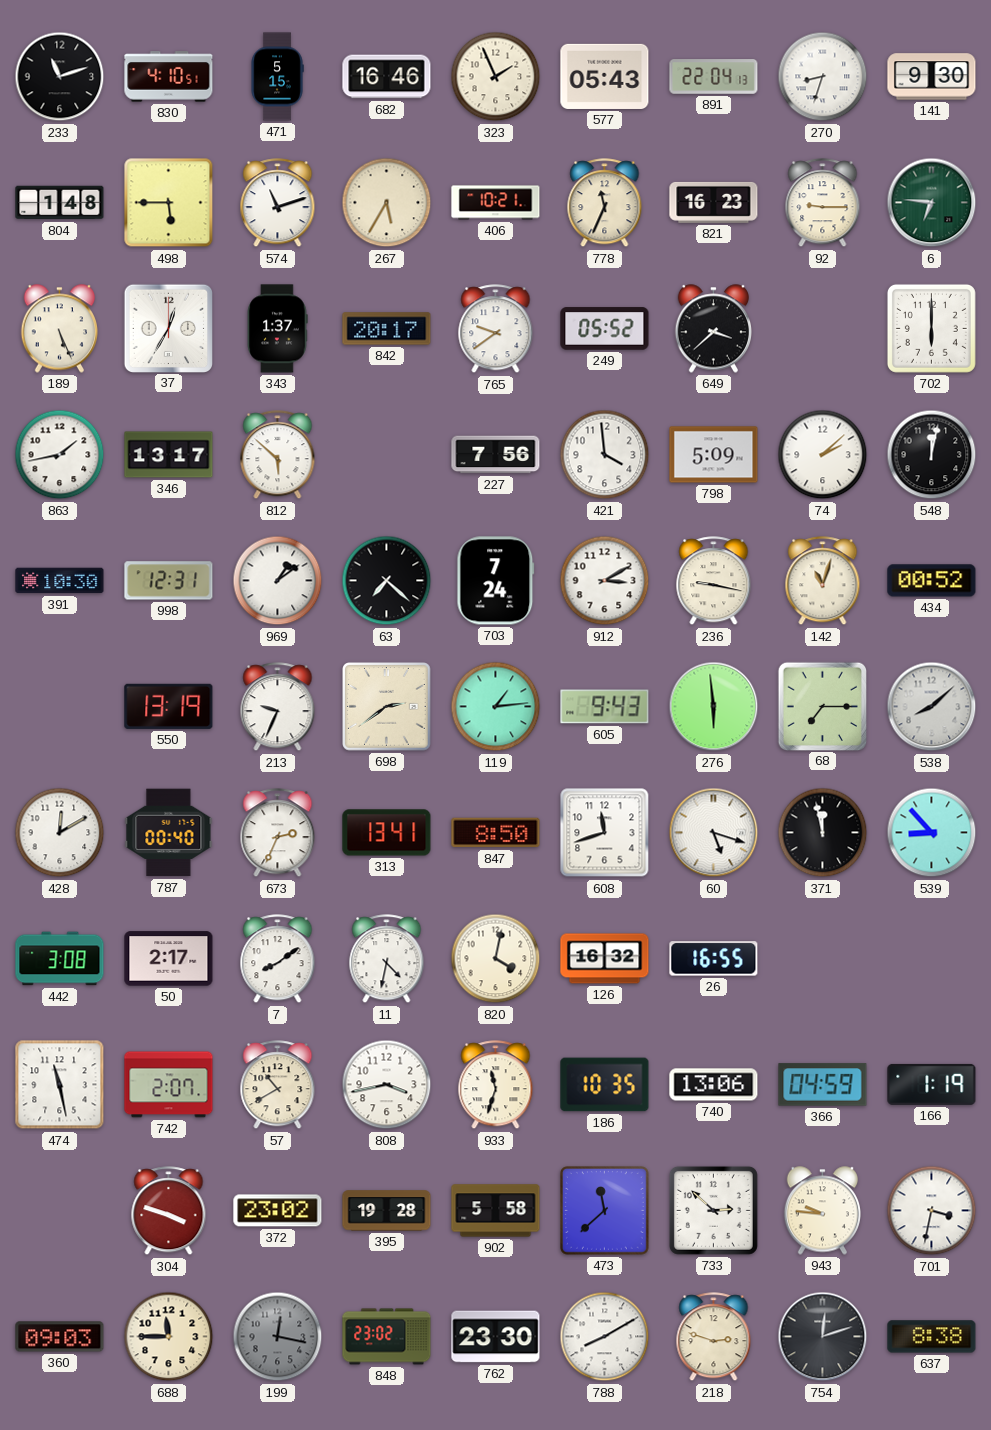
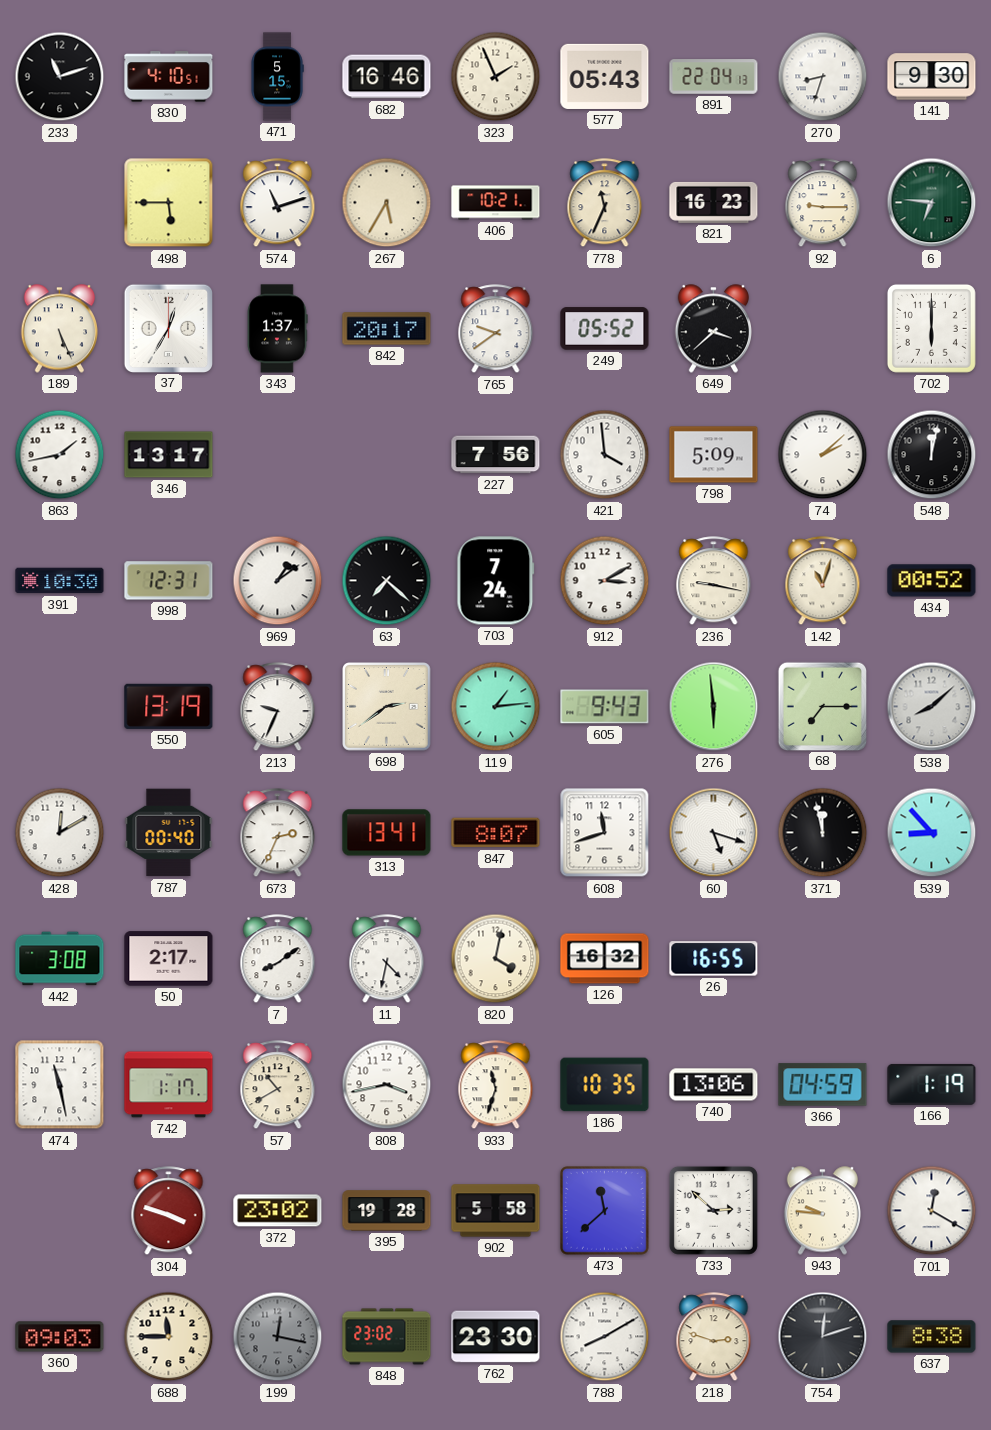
804: 1:48 -> none (60, 203)
812: 5:52 -> none (278, 455)
847: 8:50 -> 8:07 (496, 833)
742: 2:07 -> 1:17 (169, 1085)
701: 3:32 -> 12:20 (932, 1211)
